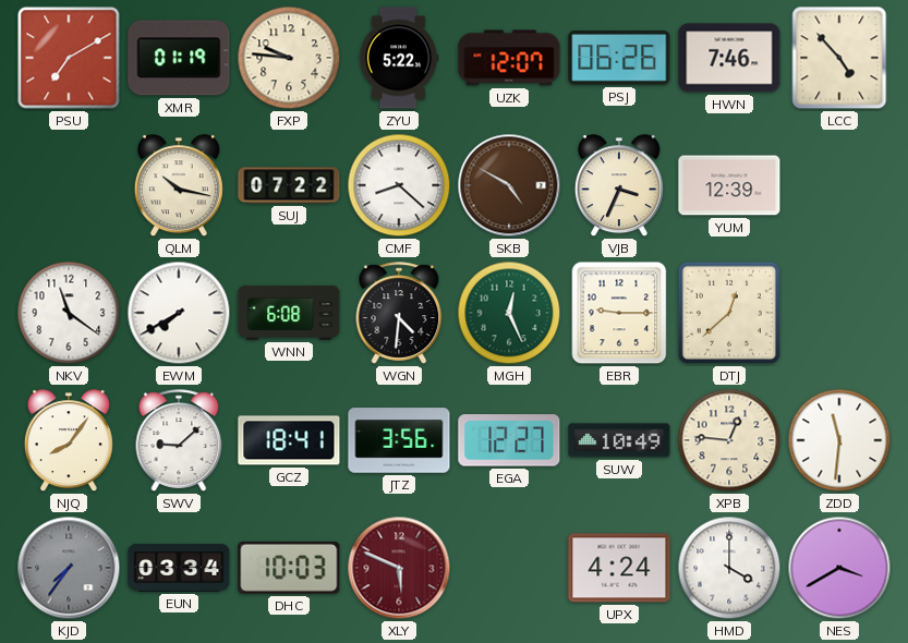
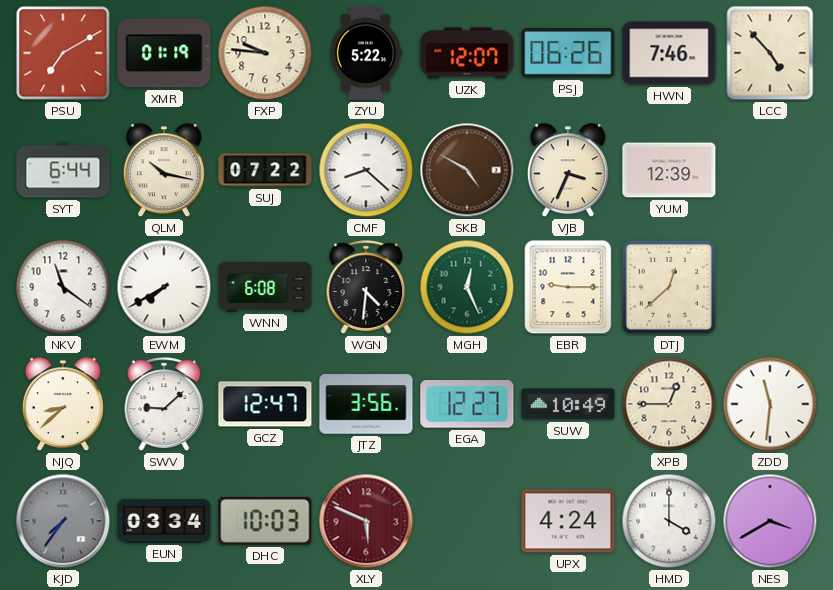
SYT: none -> 6:44 (63, 170)
NJQ: 8:06 -> 8:38 (63, 405)
GCZ: 18:41 -> 12:47 (265, 404)
XPB: 12:46 -> 12:45 (669, 404)
